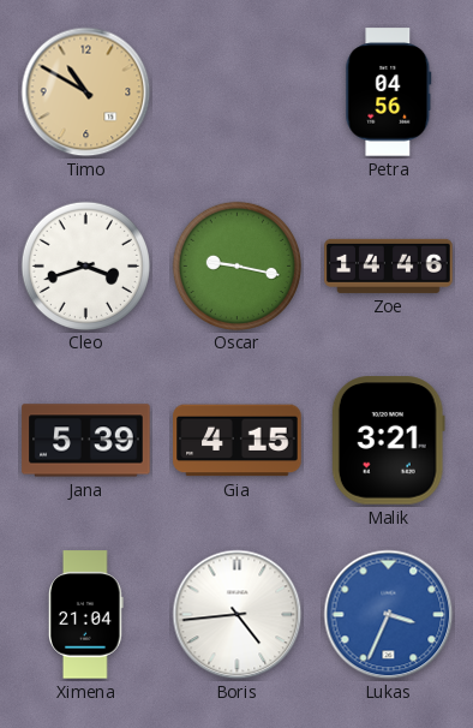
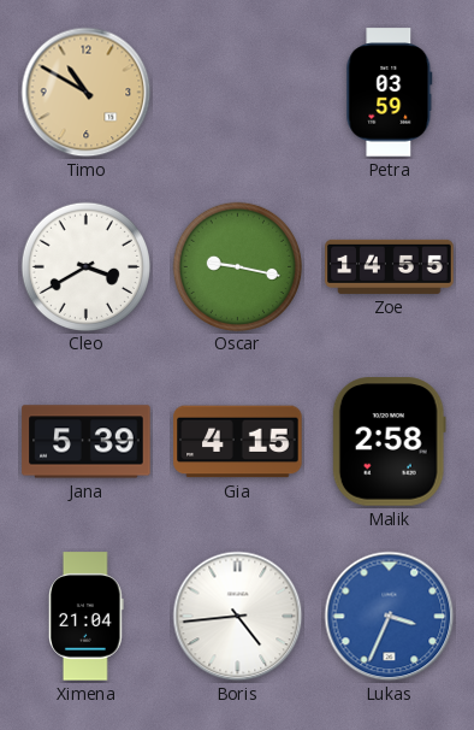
Petra: 04:56 -> 03:59 (390, 93)
Cleo: 3:42 -> 3:40 (85, 266)
Zoe: 14:46 -> 14:55 (390, 266)
Malik: 3:21 -> 2:58 (389, 442)
